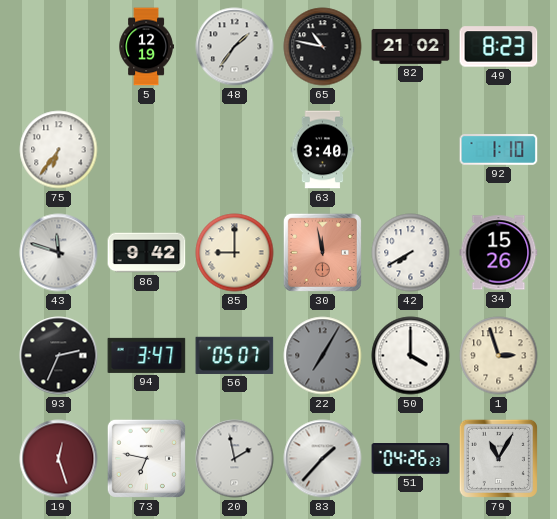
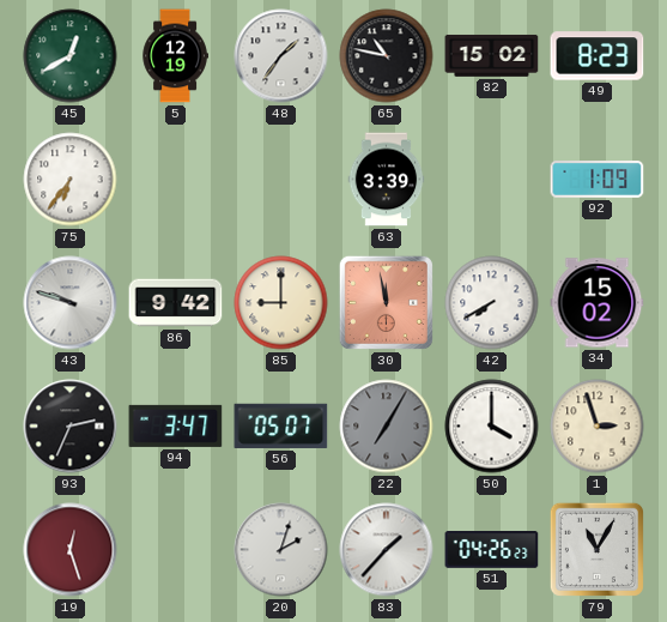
45: none -> 12:40 (71, 56)
82: 21:02 -> 15:02 (492, 56)
63: 3:40 -> 3:39 (387, 180)
92: 1:10 -> 1:09 (598, 180)
43: 11:48 -> 9:48 (71, 303)
34: 15:26 -> 15:02 (598, 303)
73: 6:47 -> none (146, 458)
20: 1:58 -> 2:03 (281, 550)
